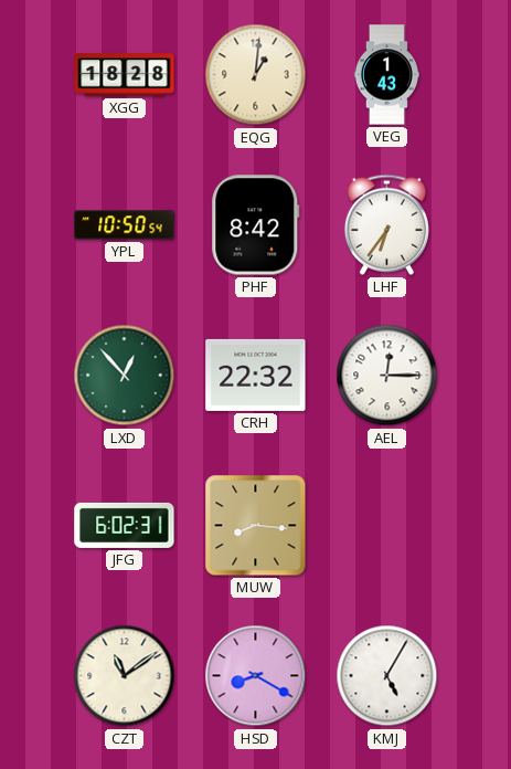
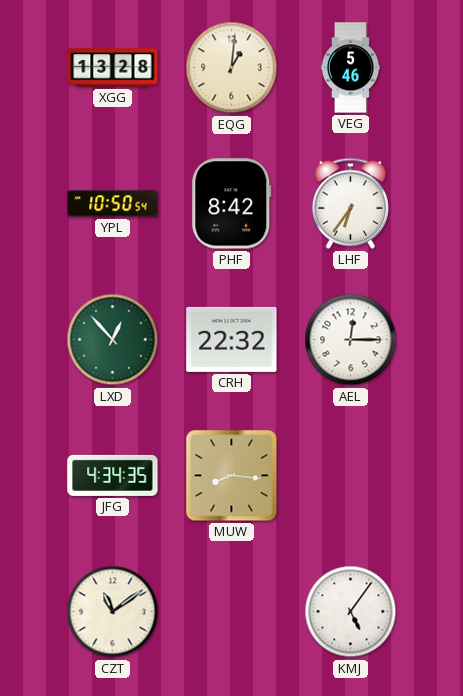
XGG: 18:28 -> 13:28 (113, 68)
VEG: 1:43 -> 5:46 (350, 68)
JFG: 6:02 -> 4:34 (113, 475)
HSD: 8:20 -> none (256, 676)
KMJ: 5:05 -> 5:06 (351, 612)
